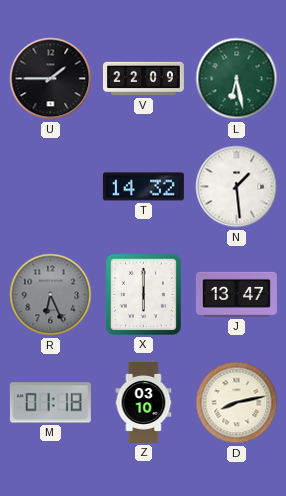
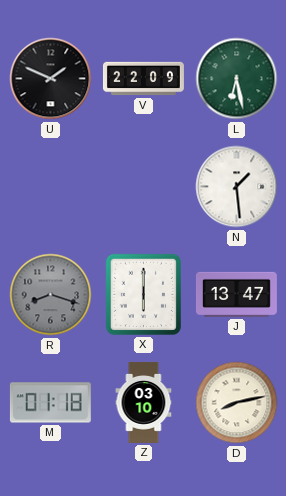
U: 1:45 -> 1:49 (51, 79)
T: 14:32 -> none (143, 187)
R: 6:26 -> 8:18 (51, 295)
